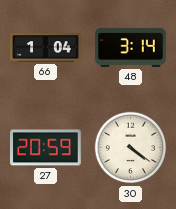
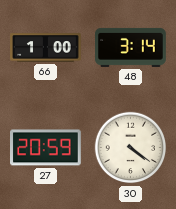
66: 1:04 -> 1:00 (46, 48)
